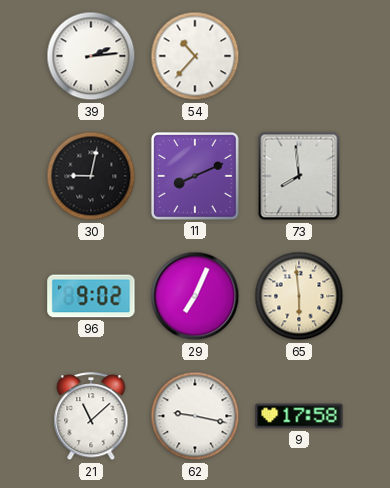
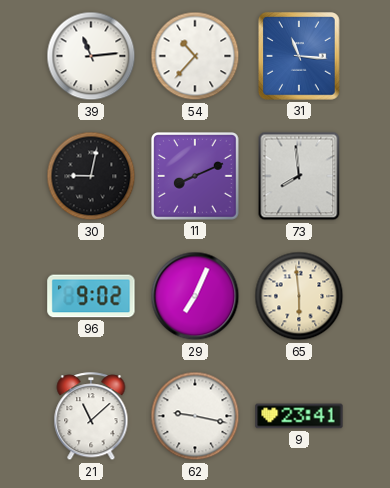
39: 2:14 -> 11:14 (91, 56)
31: none -> 11:16 (300, 56)
9: 17:58 -> 23:41 (299, 416)
